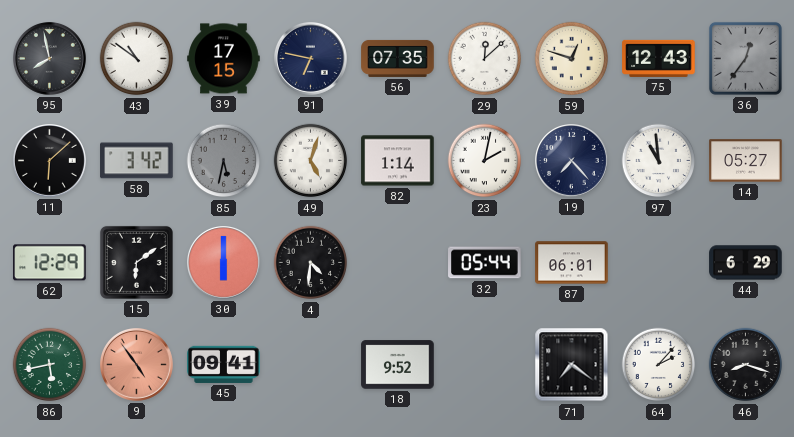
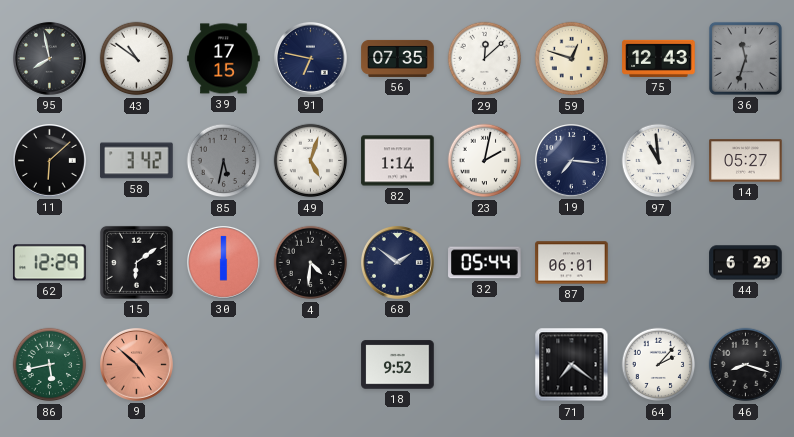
36: 12:36 -> 11:33 (745, 58)
19: 7:23 -> 7:16 (572, 161)
68: none -> 1:51 (398, 263)
9: 4:54 -> 4:52 (137, 365)
45: 09:41 -> none (224, 364)
